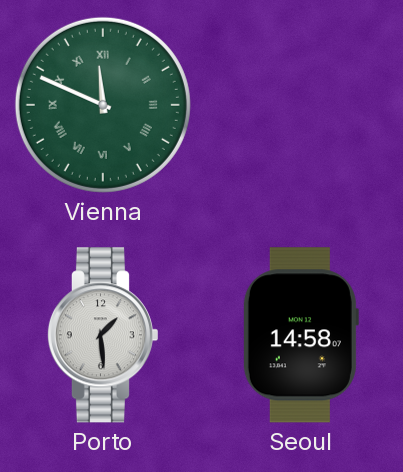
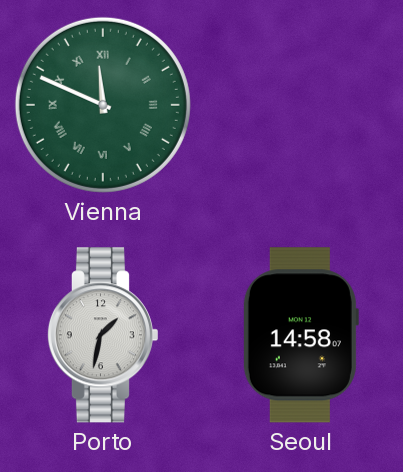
Porto: 1:29 -> 1:32 (102, 335)
